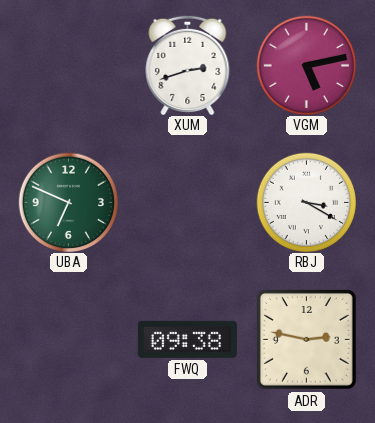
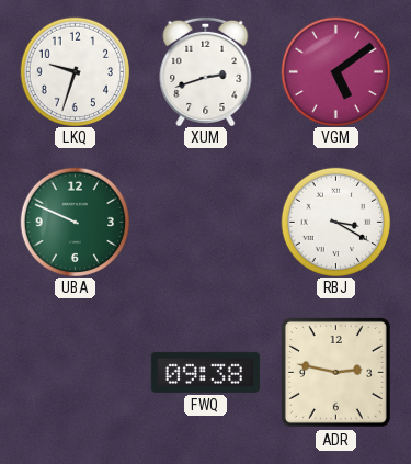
LKQ: none -> 9:33 (75, 71)
VGM: 5:13 -> 5:09 (335, 71)
UBA: 6:49 -> 9:49 (75, 222)
